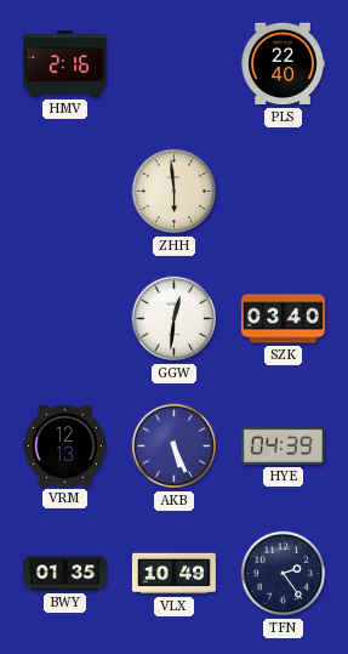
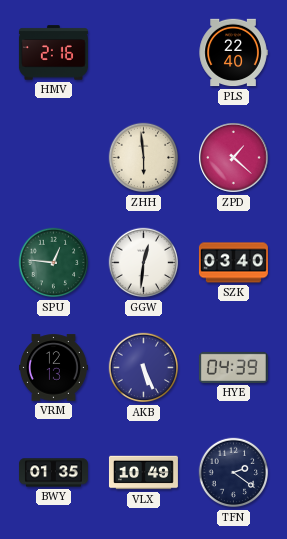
ZPD: none -> 1:22 (234, 158)
SPU: none -> 12:46 (54, 263)
TFN: 2:24 -> 2:21 (234, 473)
